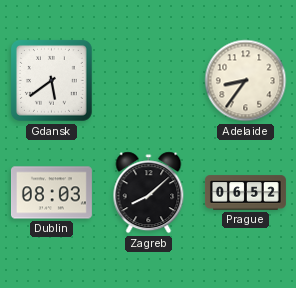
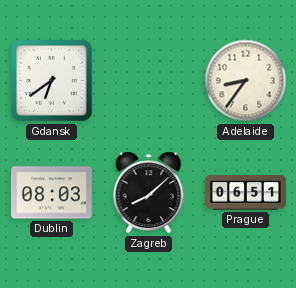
Gdansk: 5:39 -> 6:39 (52, 81)
Prague: 06:52 -> 06:51 (246, 193)
